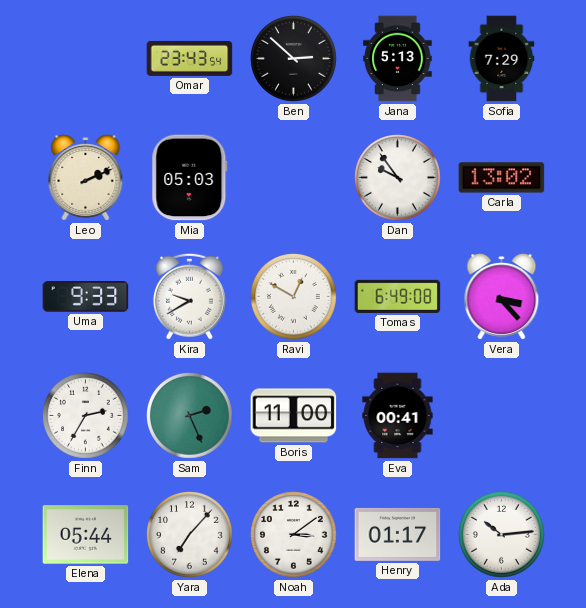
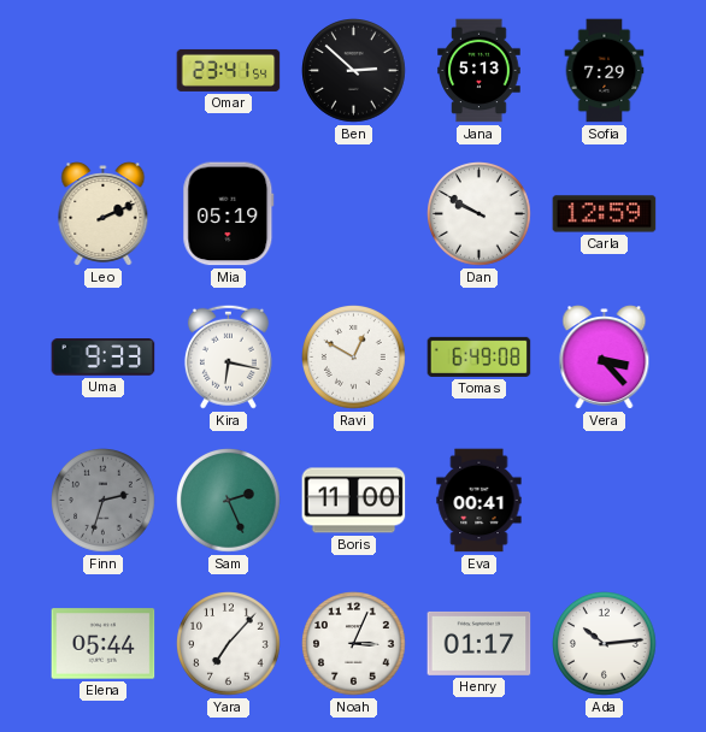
Omar: 23:43 -> 23:41 (229, 70)
Mia: 05:03 -> 05:19 (229, 214)
Dan: 9:54 -> 9:50 (480, 214)
Carla: 13:02 -> 12:59 (605, 214)
Kira: 9:40 -> 6:17 (228, 356)
Finn: 2:35 -> 2:33 (104, 501)
Finn dial: white -> grey (104, 501)
Noah: 3:09 -> 3:04 (354, 644)
